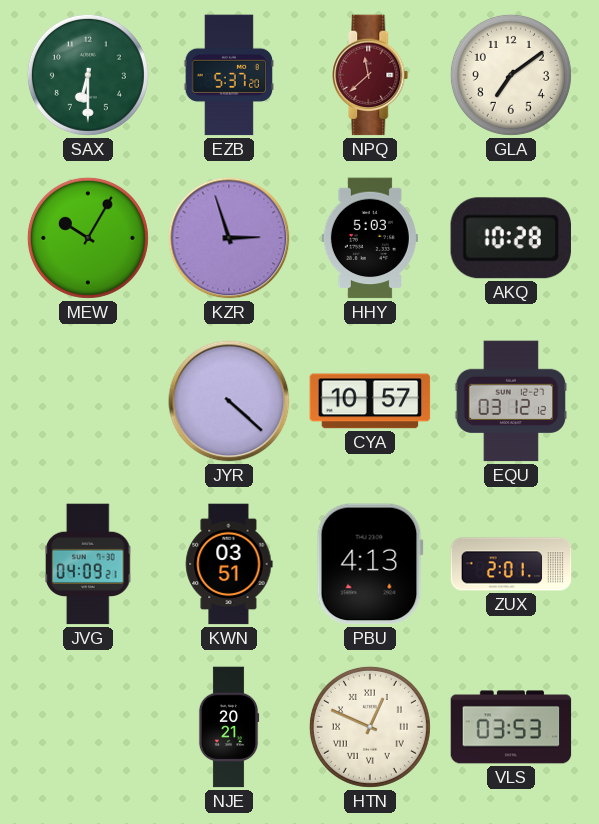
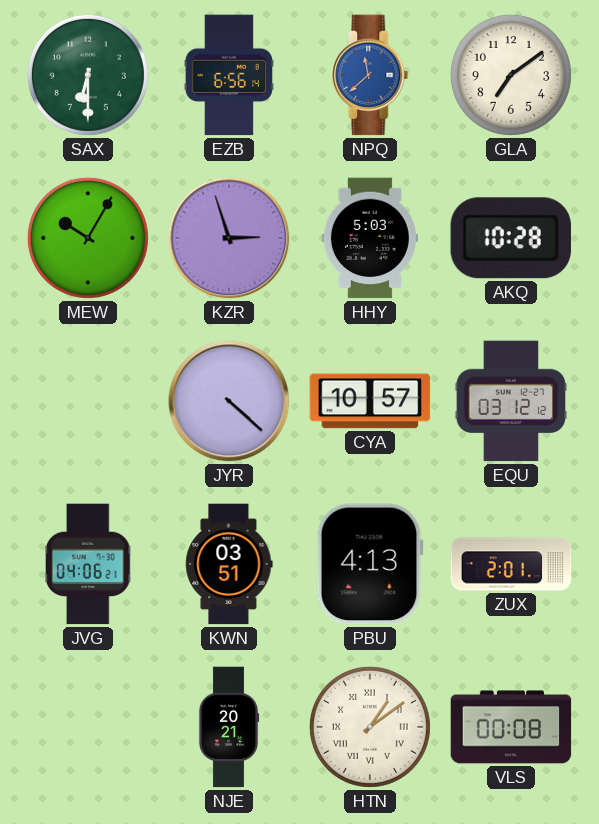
EZB: 5:37 -> 6:56 (229, 75)
NPQ dial: burgundy -> blue (370, 75)
JVG: 04:09 -> 04:06 (89, 564)
HTN: 12:49 -> 1:09 (370, 727)
VLS: 03:53 -> 00:08 (511, 727)
